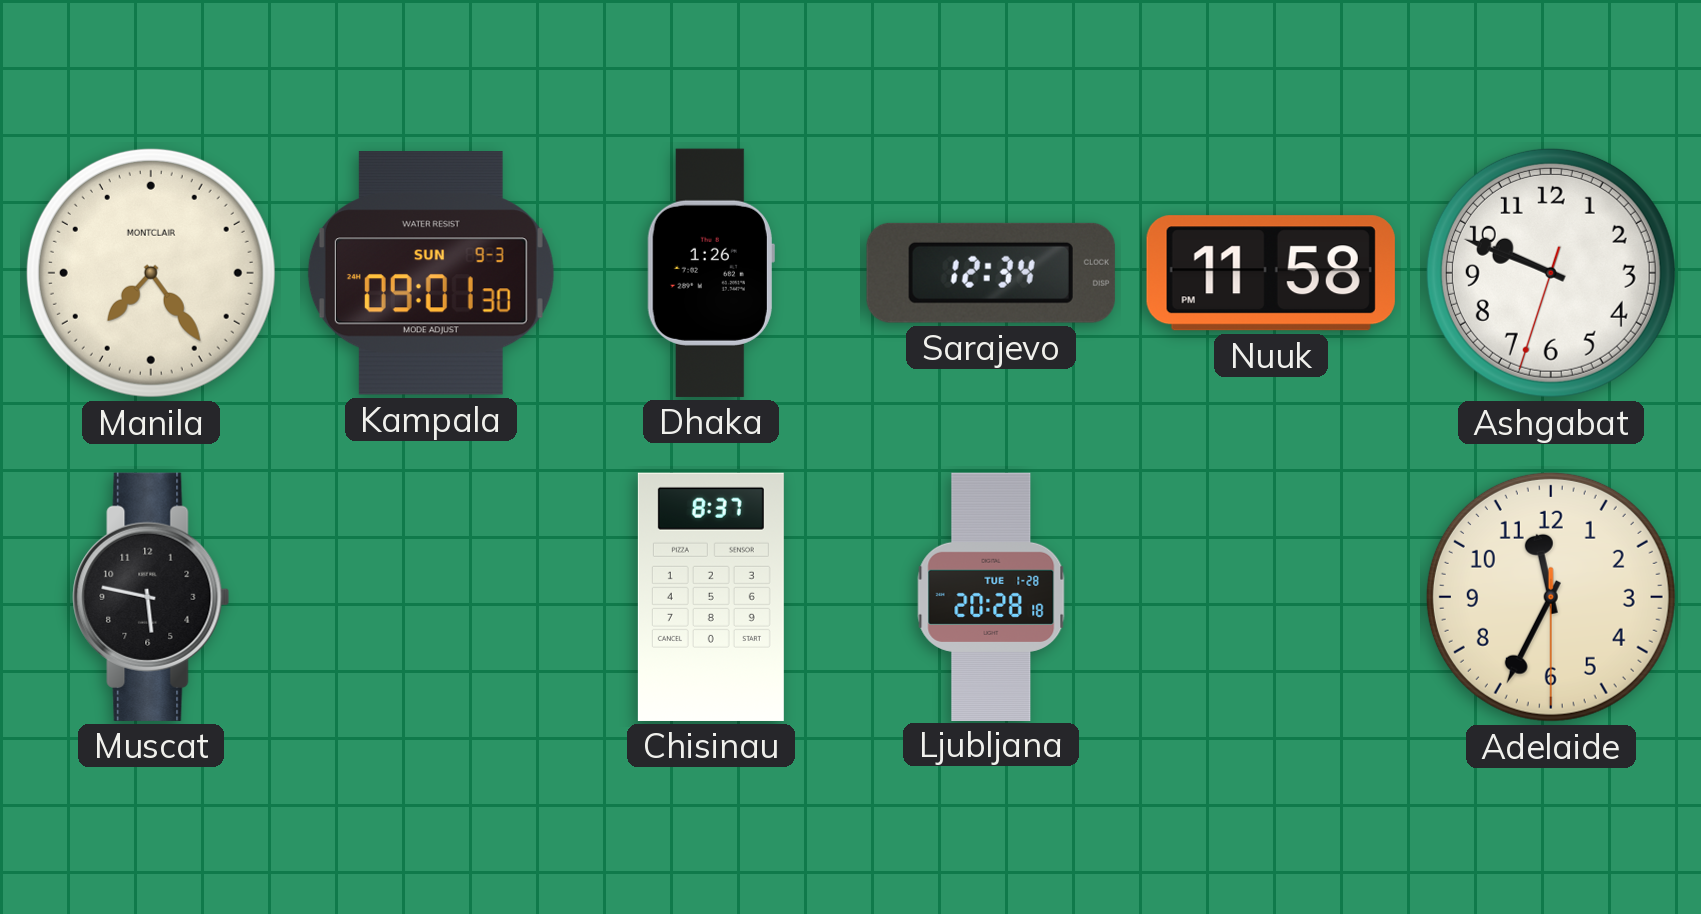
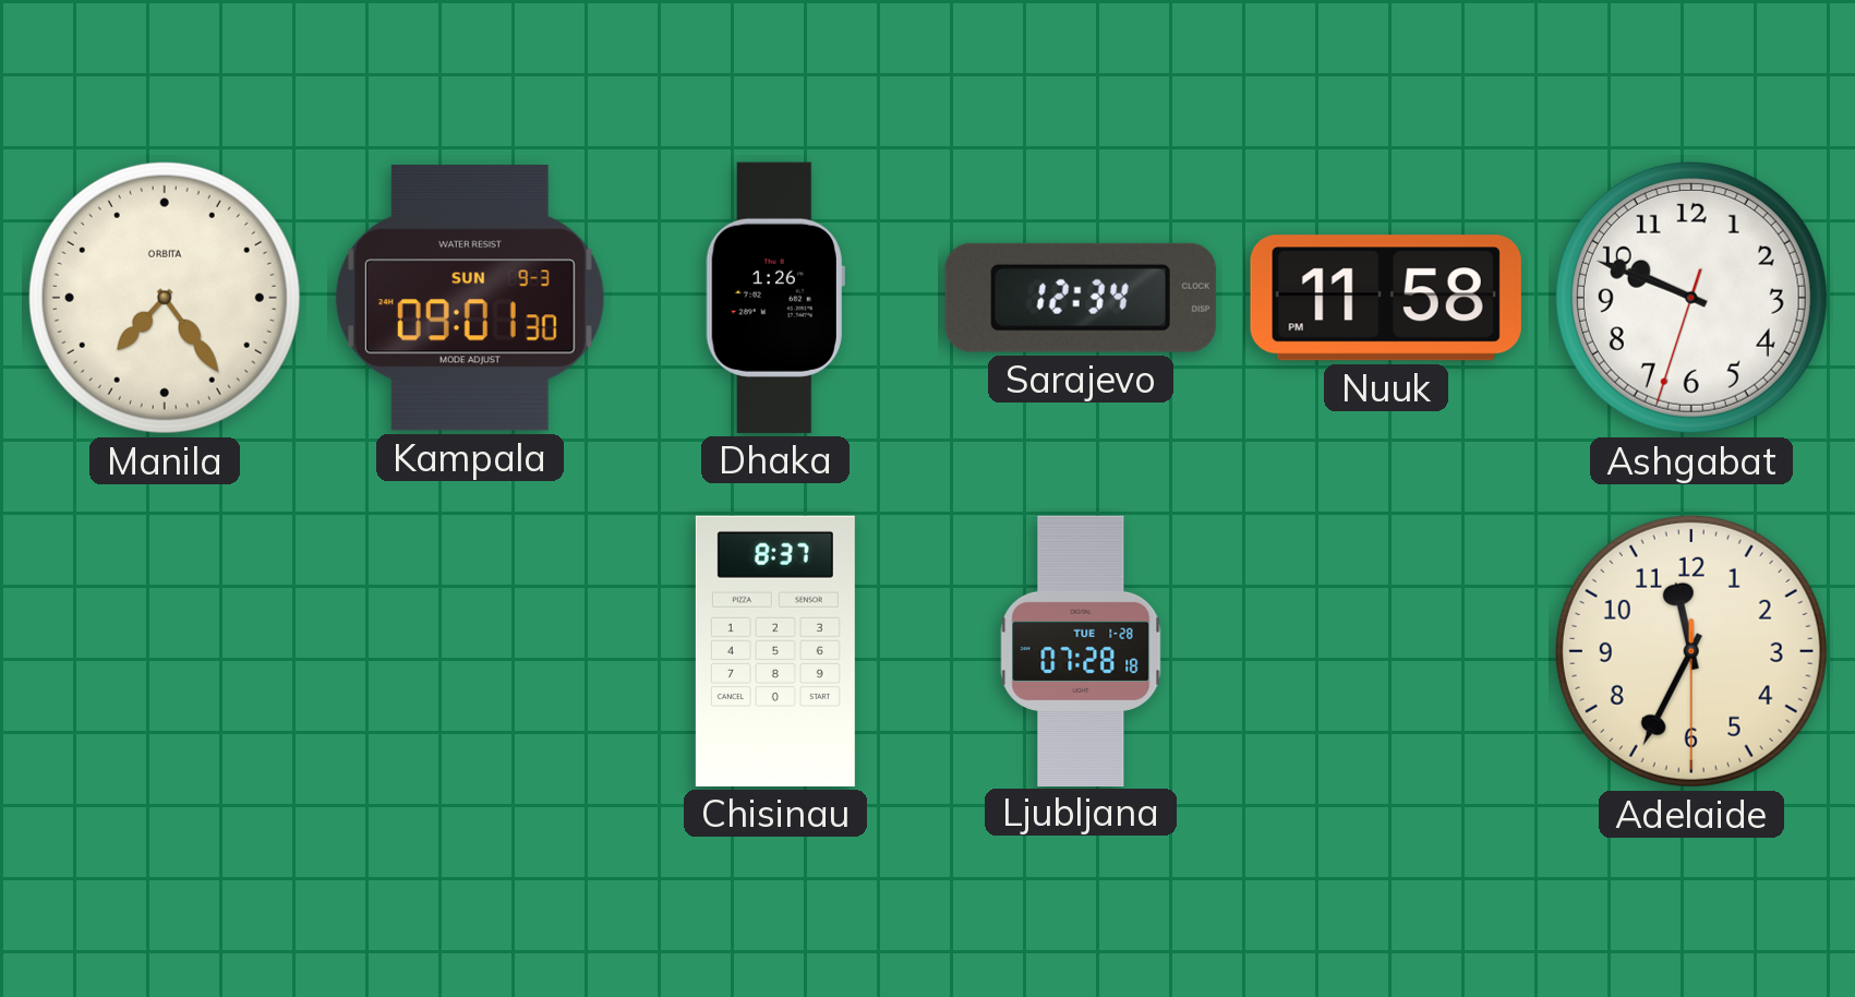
Manila brand: MONTCLAIR -> ORBITA (165, 298)
Muscat: 5:47 -> none (151, 597)
Ljubljana: 20:28 -> 07:28 (1081, 650)
